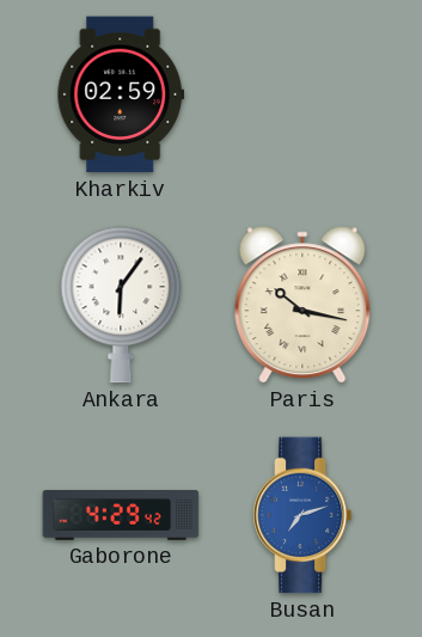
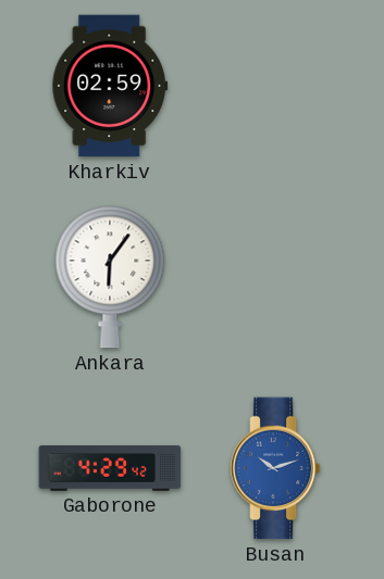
Paris: 10:17 -> none (302, 305)
Busan: 7:12 -> 10:12 (275, 468)
